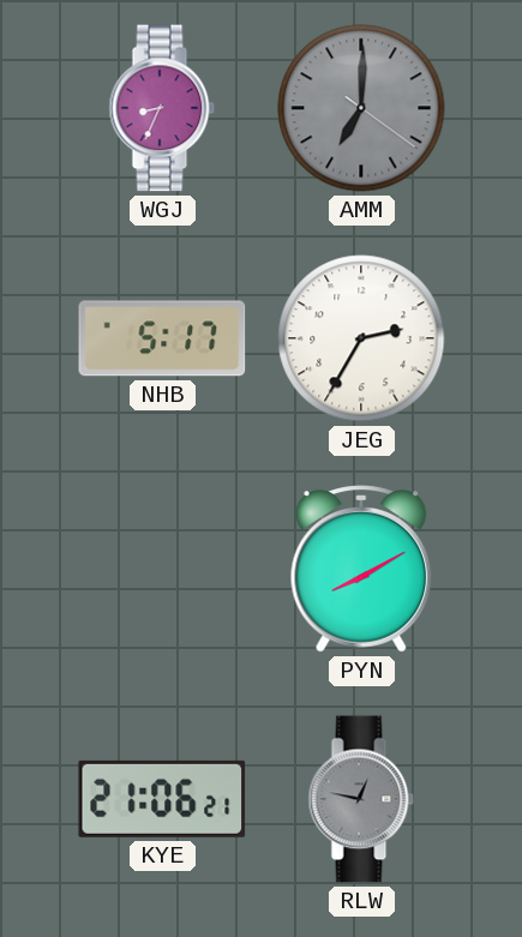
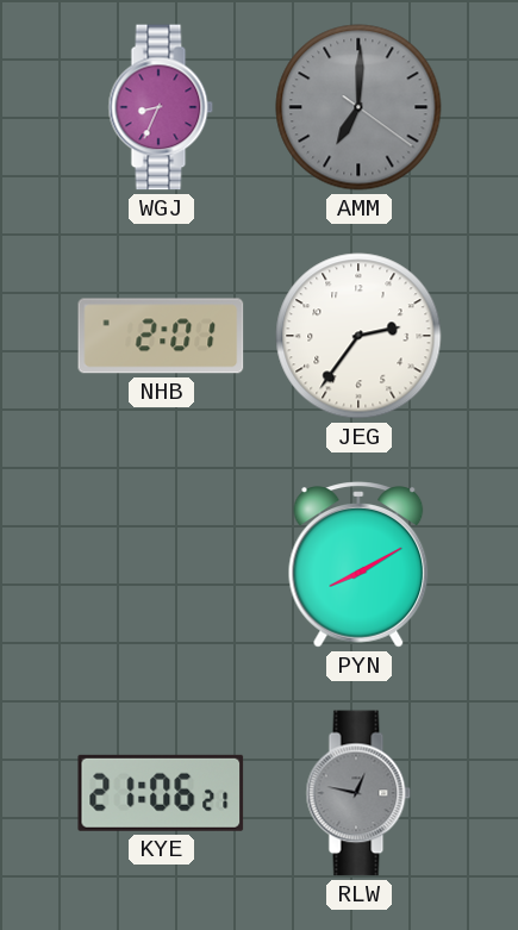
NHB: 5:17 -> 2:01 (161, 336)
JEG: 2:35 -> 2:36 (358, 336)
